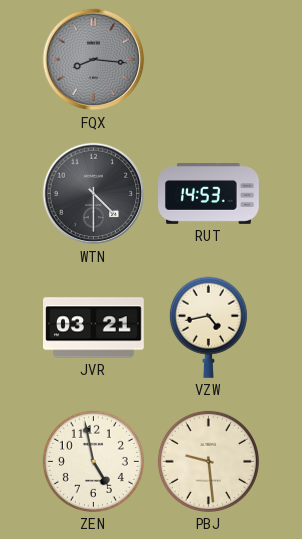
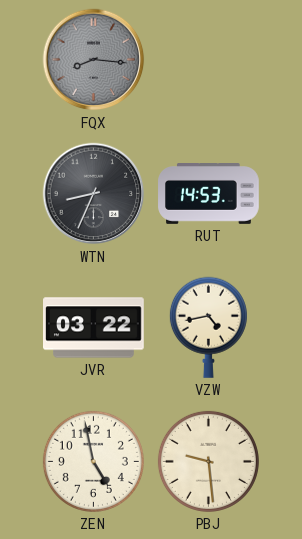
WTN: 4:30 -> 8:34 (94, 194)
JVR: 03:21 -> 03:22 (94, 328)
